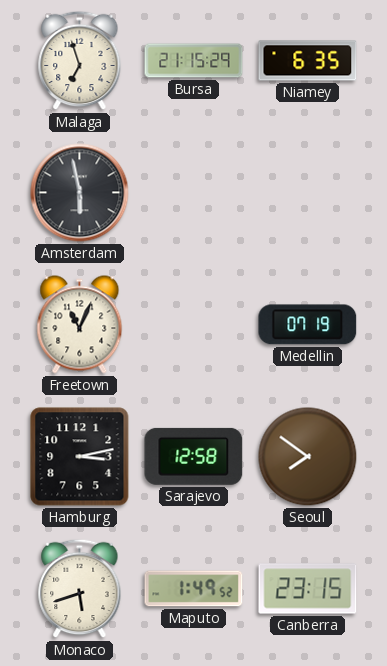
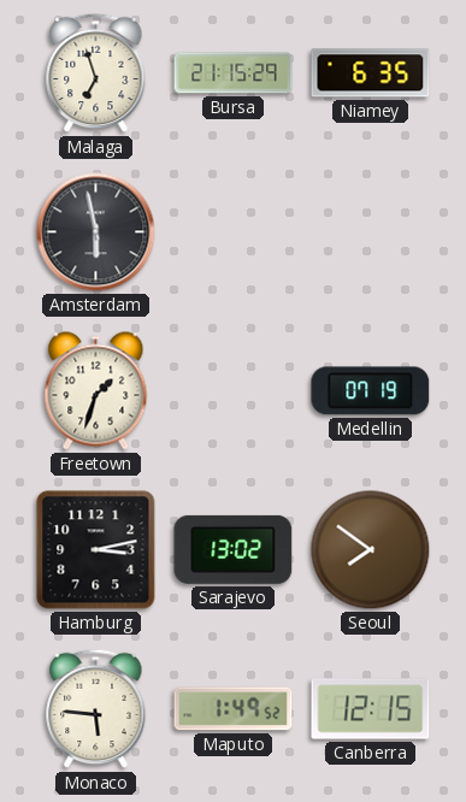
Freetown: 11:04 -> 1:33 (96, 391)
Sarajevo: 12:58 -> 13:02 (234, 549)
Monaco: 5:42 -> 5:46 (96, 709)
Canberra: 23:15 -> 12:15 (371, 709)
